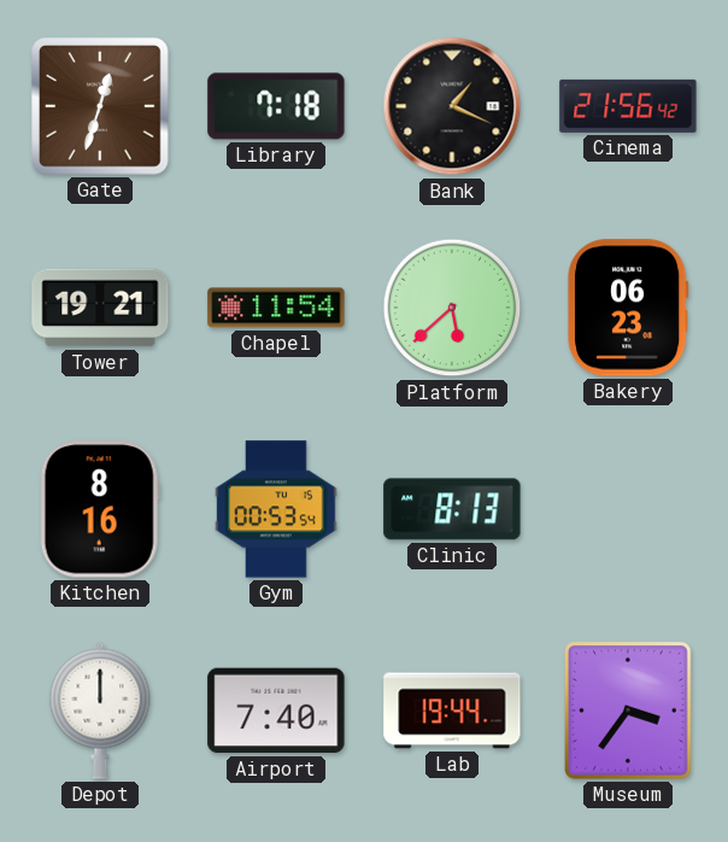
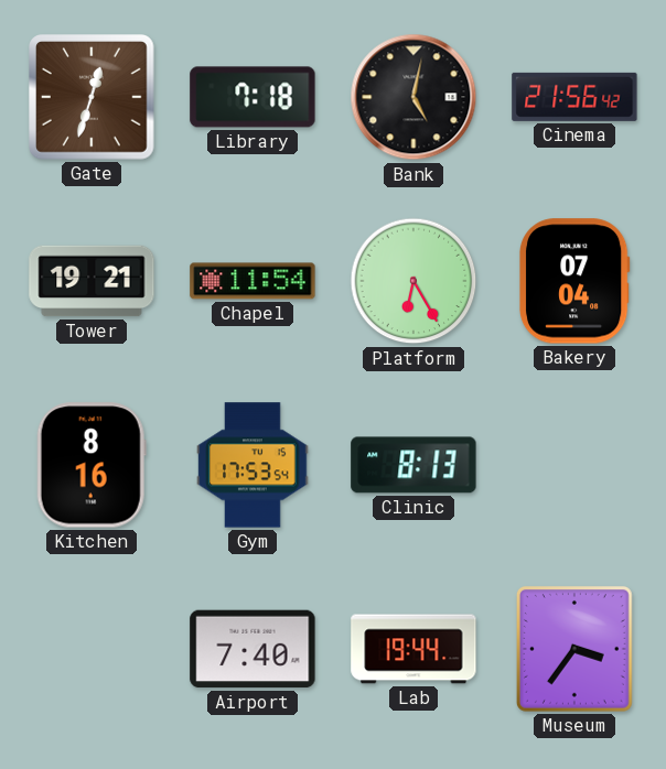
Bank: 1:19 -> 5:02 (413, 97)
Platform: 5:38 -> 6:25 (413, 281)
Bakery: 06:23 -> 07:04 (574, 281)
Gym: 00:53 -> 17:53 (253, 465)
Depot: 12:00 -> none (100, 711)
